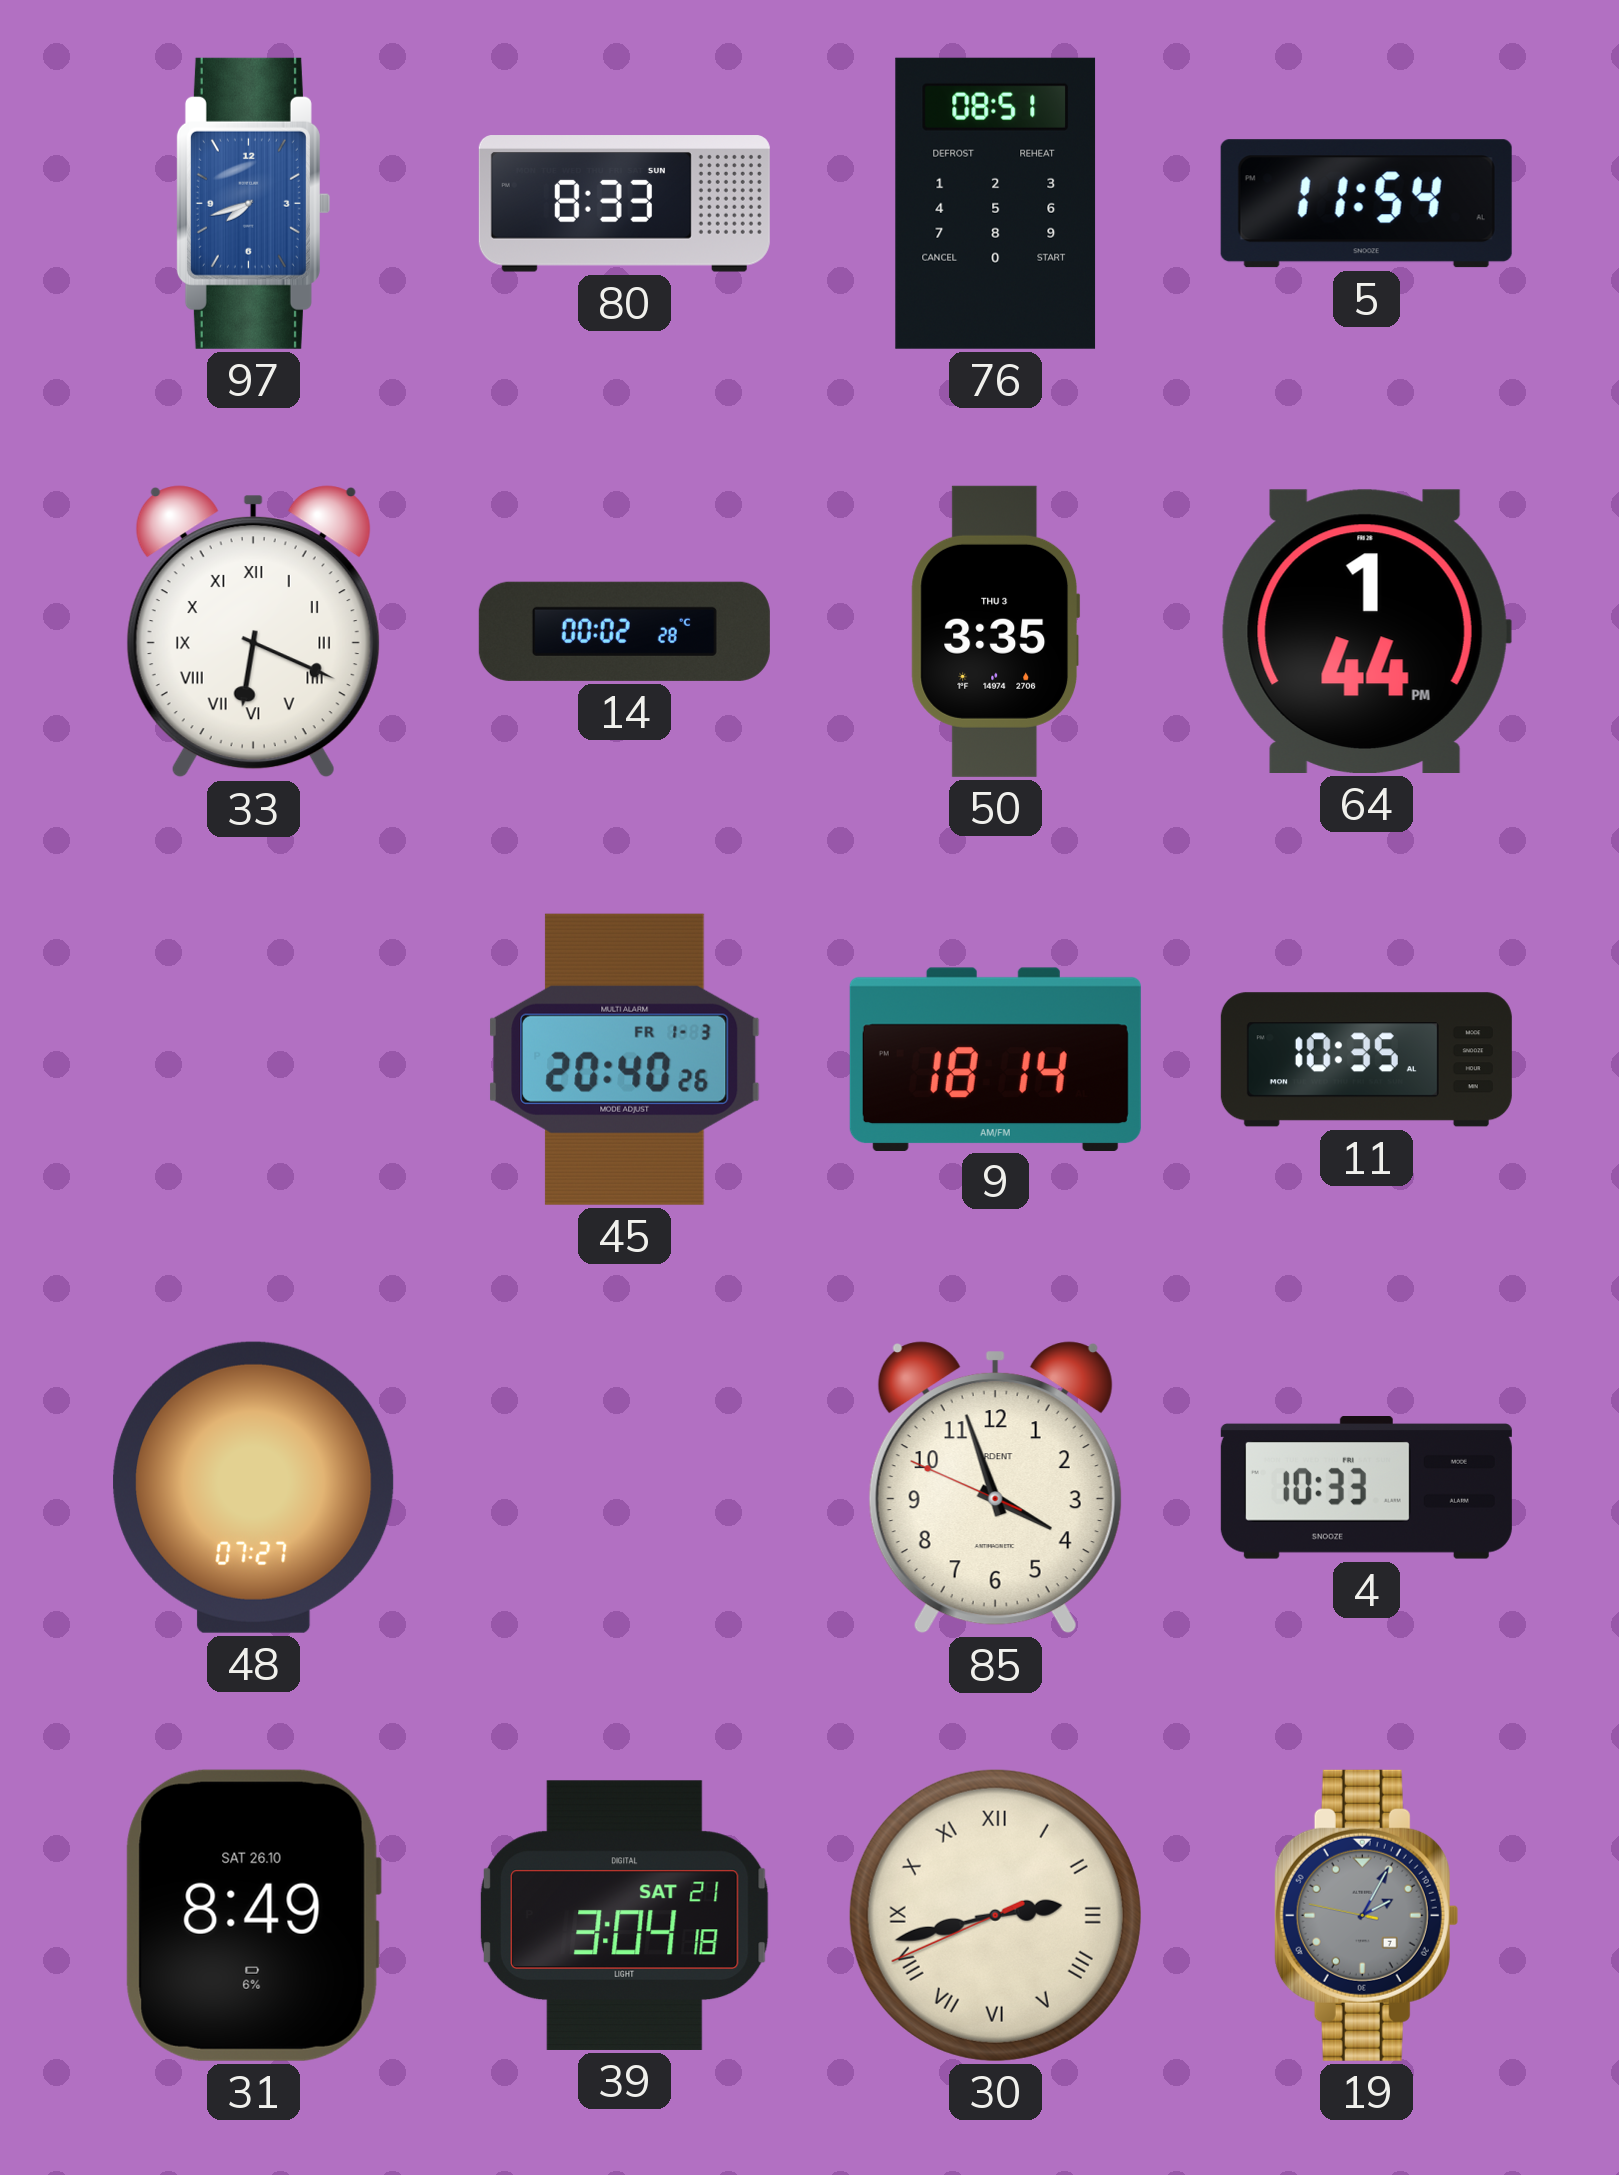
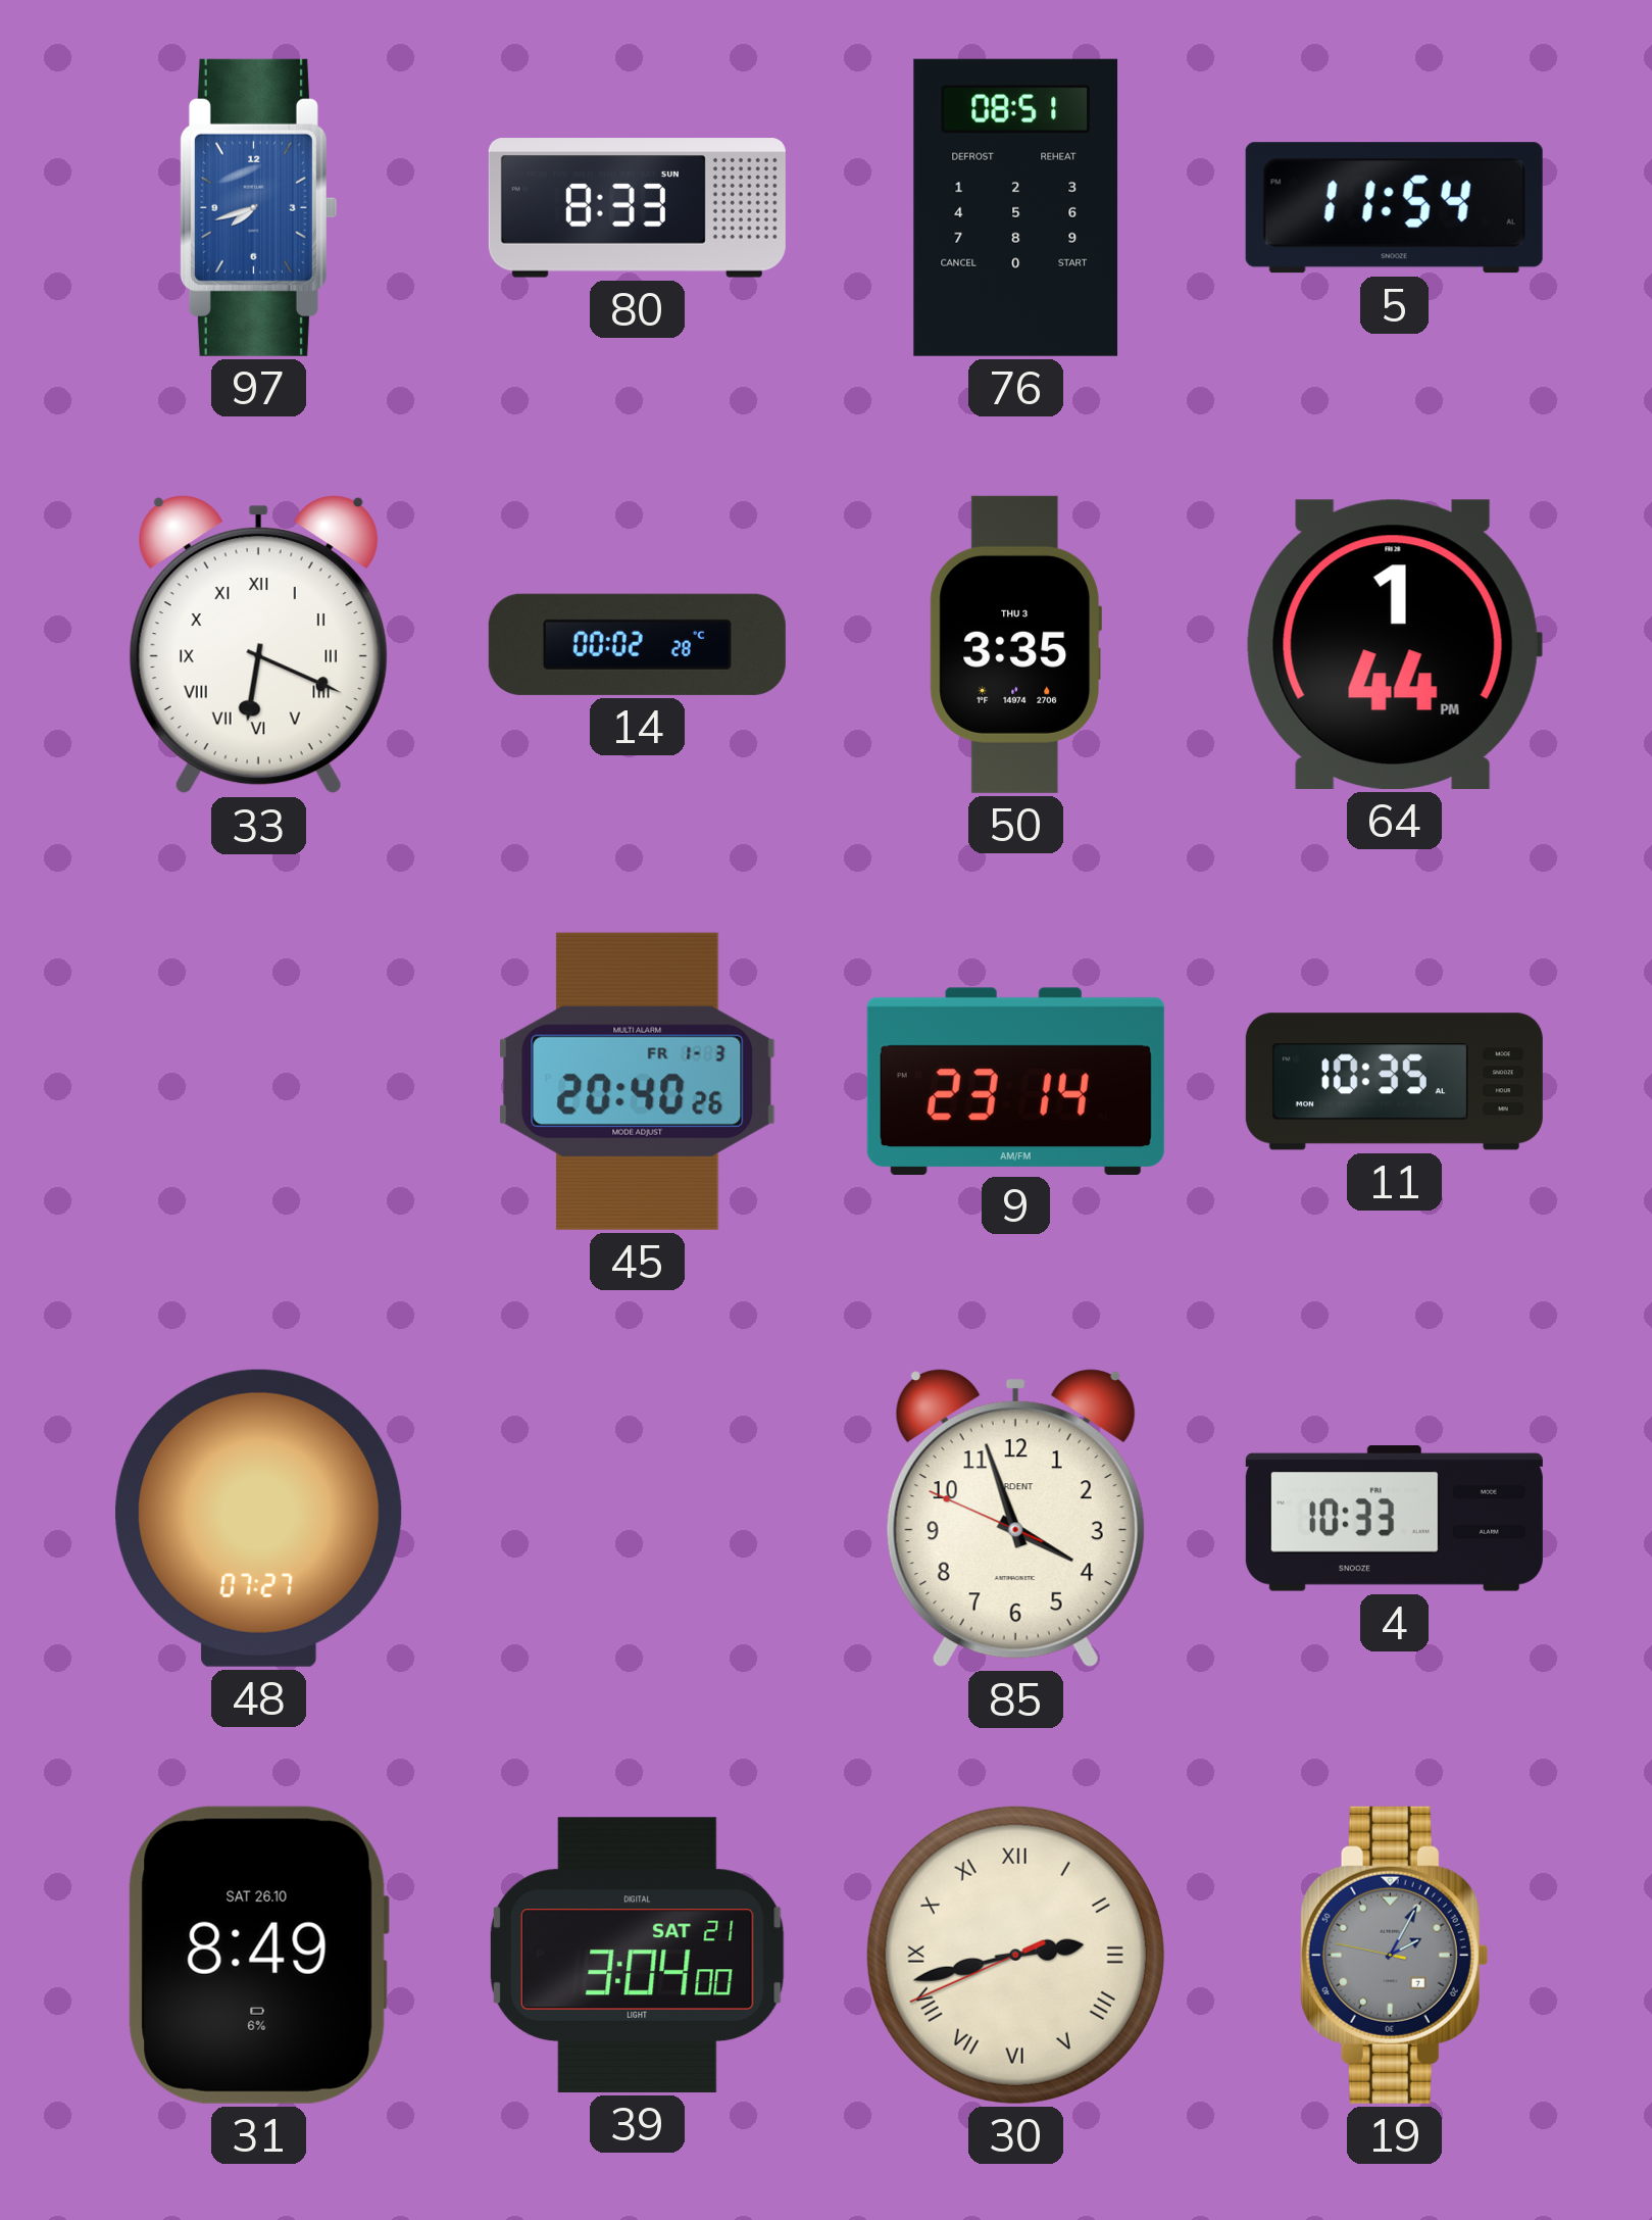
9: 18:14 -> 23:14 (1015, 1081)
39: 3:04:18 -> 3:04:00 (637, 1955)
